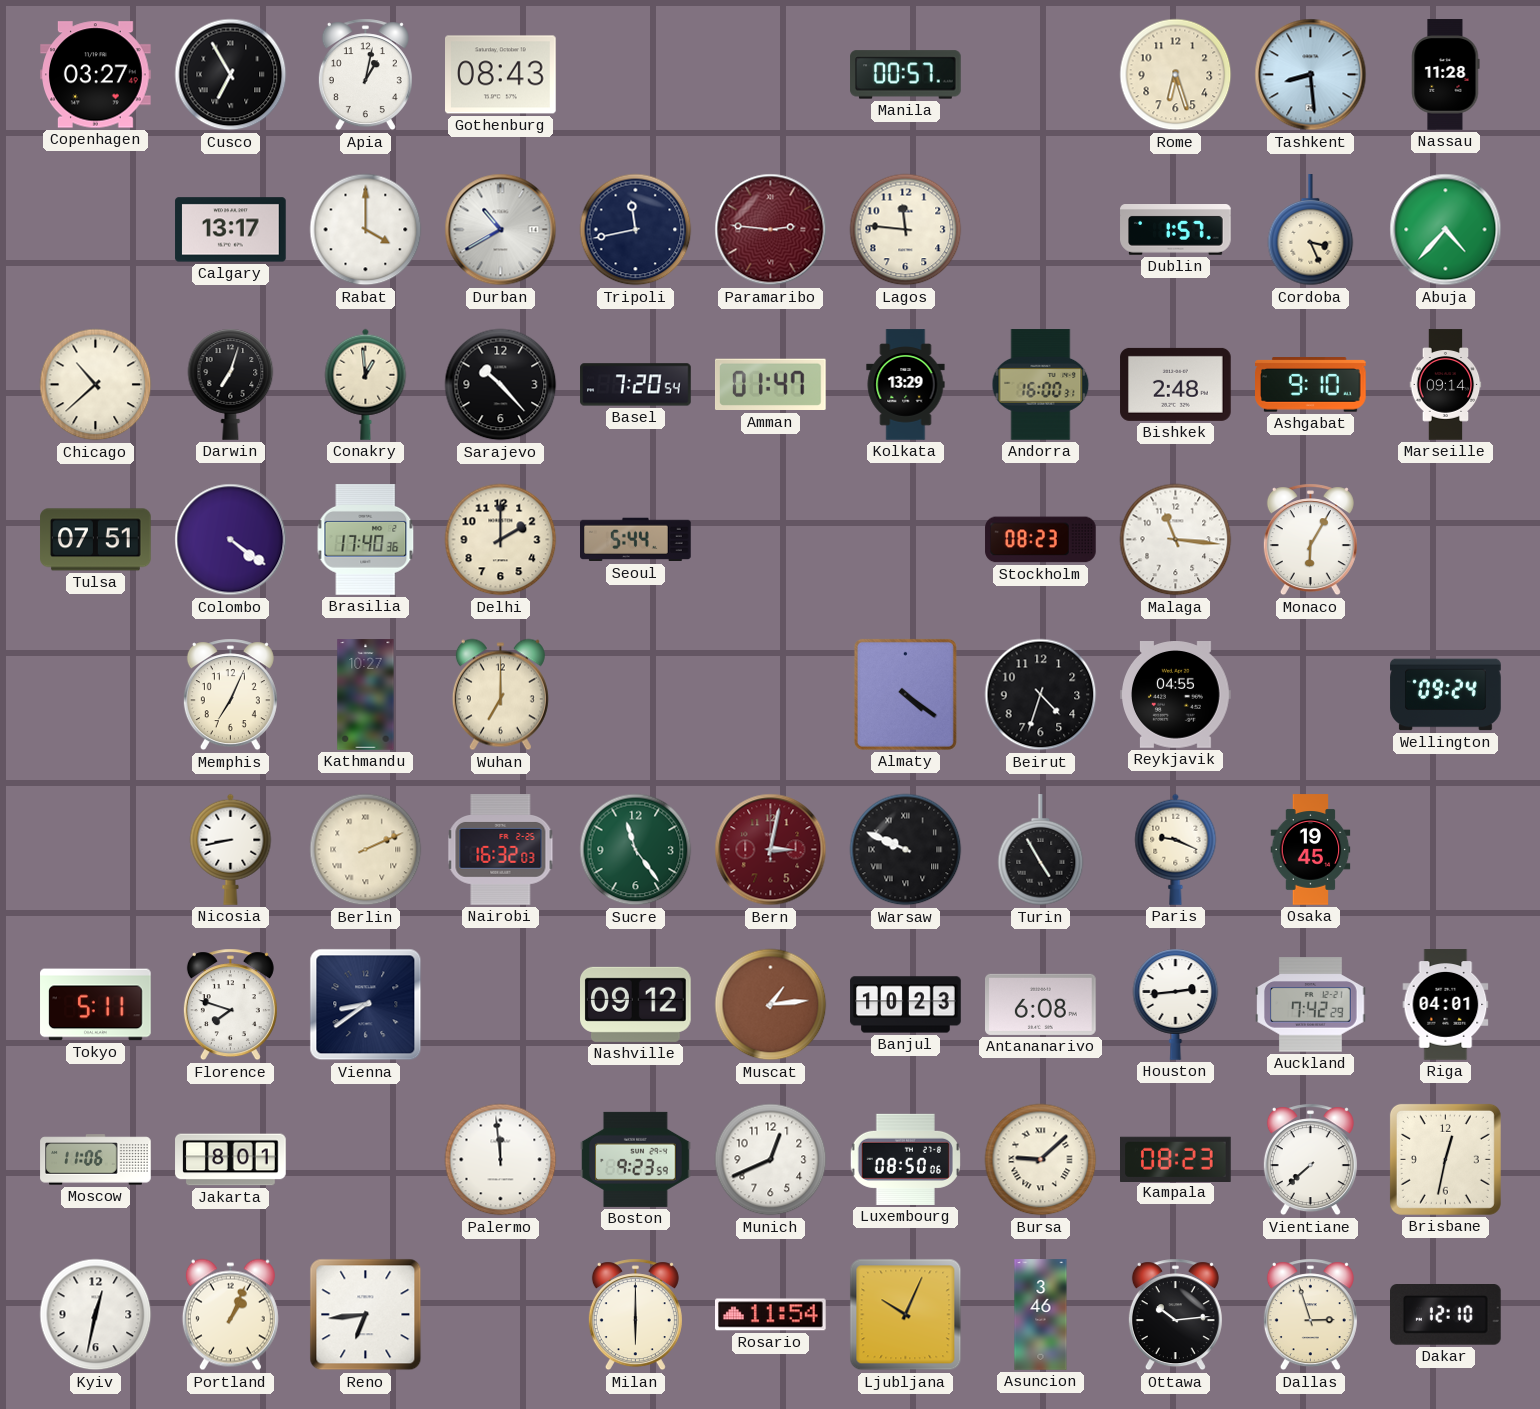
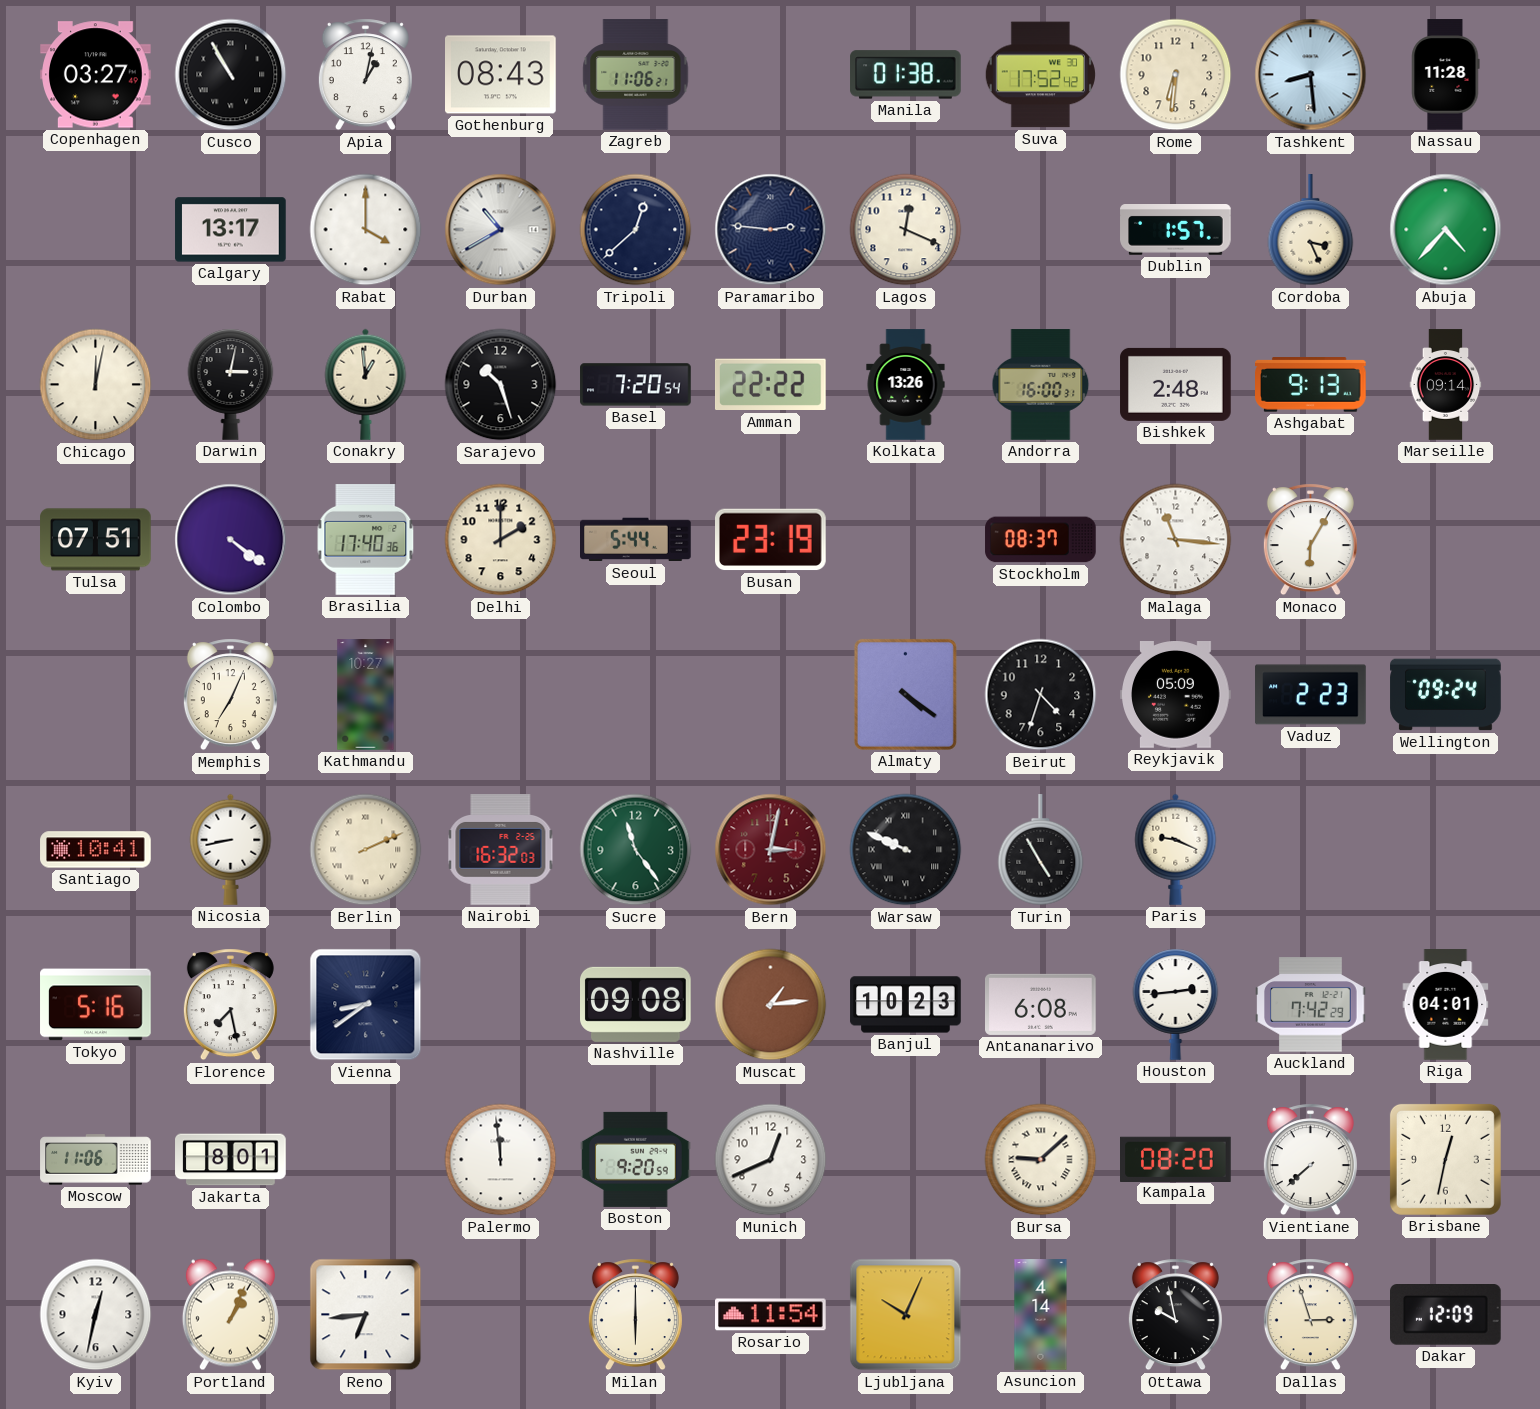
Cusco: 6:55 -> 10:55 (231, 75)
Zagreb: none -> 11:06 (636, 75)
Manila: 00:57 -> 01:38 (906, 75)
Suva: none -> 17:52 (1040, 75)
Rome: 6:27 -> 6:31 (1176, 75)
Tripoli: 11:43 -> 12:38 (636, 230)
Paramaribo dial: burgundy -> navy (771, 230)
Lagos: 11:46 -> 12:19 (906, 230)
Chicago: 10:38 -> 12:02 (96, 385)
Darwin: 7:03 -> 3:02 (231, 384)
Sarajevo: 10:23 -> 10:27 (501, 385)
Amman: 01:47 -> 22:22 (771, 385)
Kolkata: 13:29 -> 13:26 (906, 385)
Ashgabat: 9:10 -> 9:13 (1311, 385)
Busan: none -> 23:19 (771, 540)
Stockholm: 08:23 -> 08:37 (1041, 540)
Wuhan: 7:00 -> none (500, 695)
Reykjavik: 04:55 -> 05:09 (1176, 695)
Vaduz: none -> 2:23 (1311, 695)
Santiago: none -> 10:41 (96, 850)
Osaka: 19:45 -> none (1311, 850)
Tokyo: 5:11 -> 5:16 (96, 1005)
Florence: 7:48 -> 7:28 (230, 1005)
Nashville: 09:12 -> 09:08 (636, 1004)
Boston: 9:23 -> 9:20 (636, 1159)
Luxembourg: 08:50 -> none (905, 1159)
Kampala: 08:23 -> 08:20 (1176, 1159)
Asuncion: 3:46 -> 4:14 (1041, 1315)
Ottawa: 10:14 -> 9:58 (1175, 1315)
Dakar: 12:10 -> 12:09 (1446, 1315)
